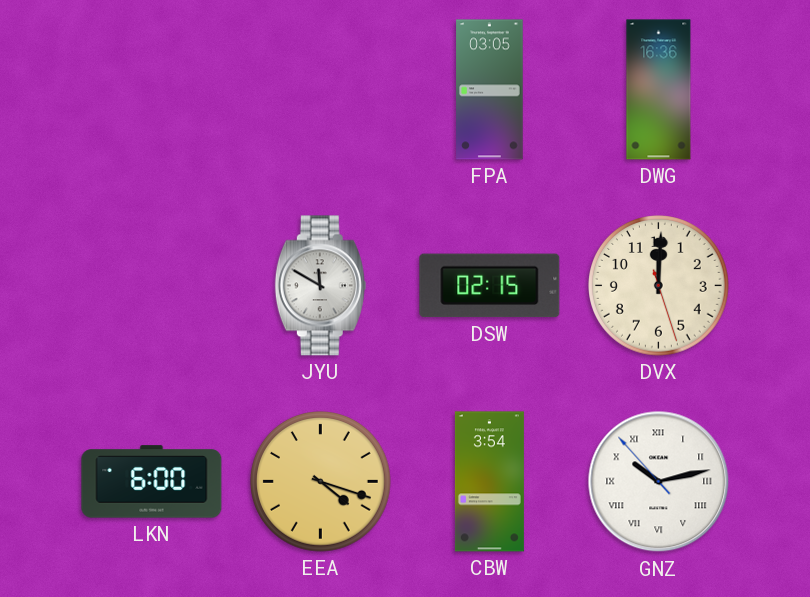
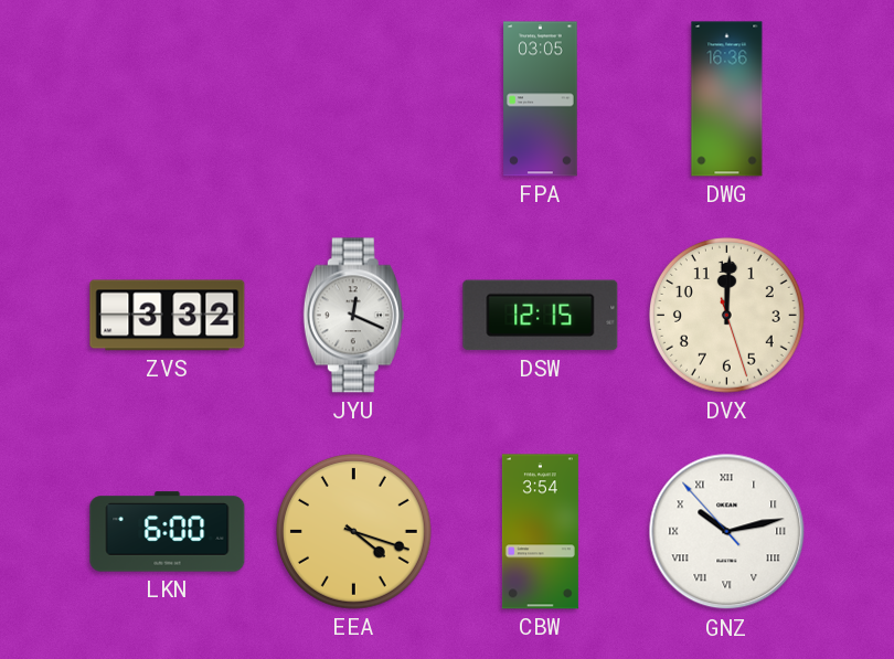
ZVS: none -> 3:32 (168, 316)
JYU: 11:50 -> 12:19 (353, 316)
DSW: 02:15 -> 12:15 (541, 316)
